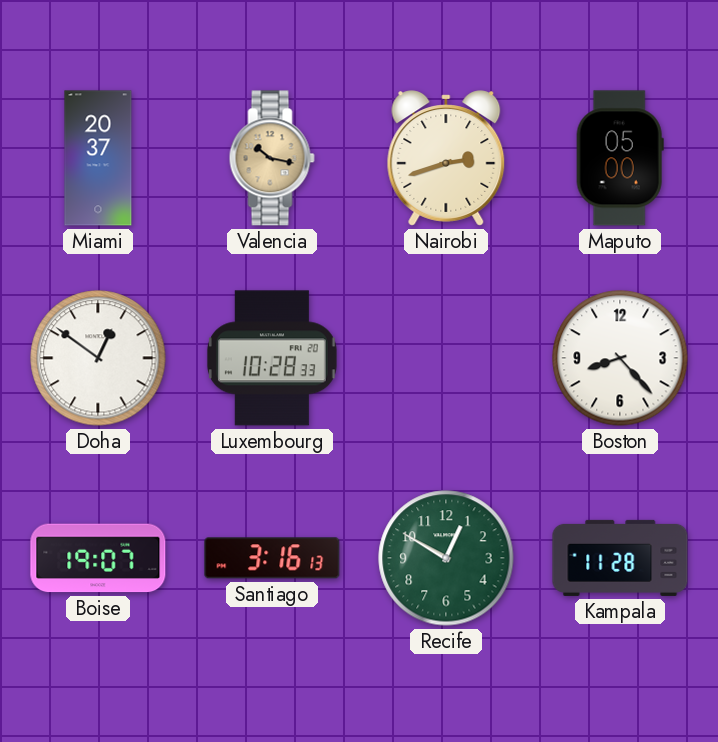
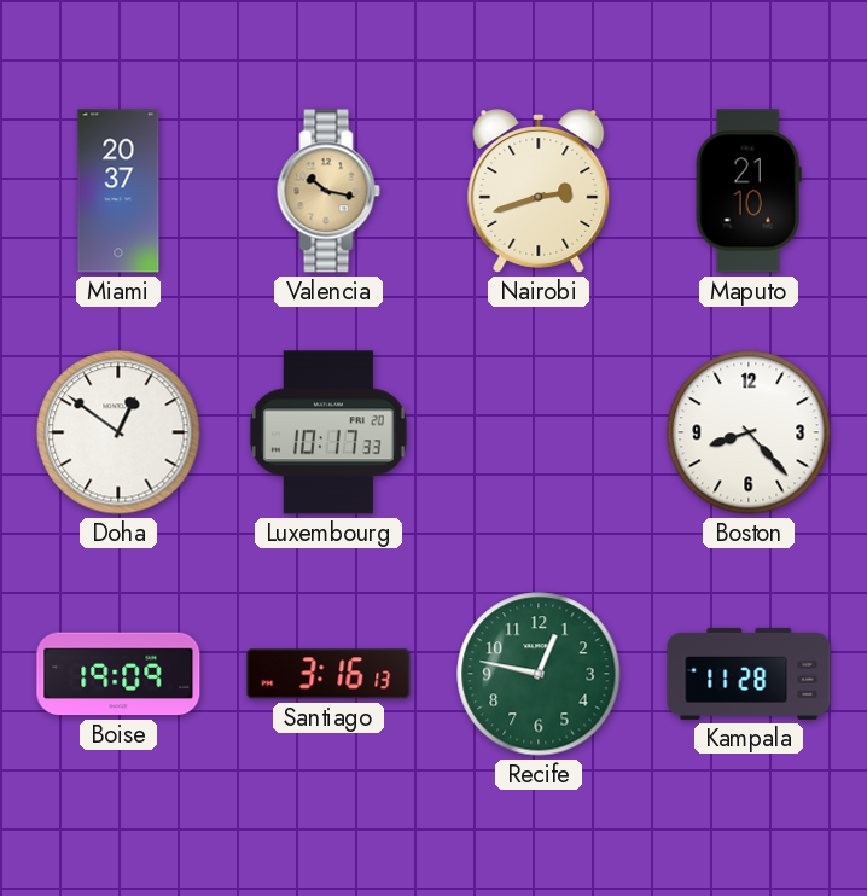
Maputo: 05:00 -> 21:10 (749, 191)
Luxembourg: 10:28 -> 10:17 (328, 432)
Boise: 19:07 -> 19:09 (118, 674)
Recife: 12:50 -> 12:47 (539, 674)
